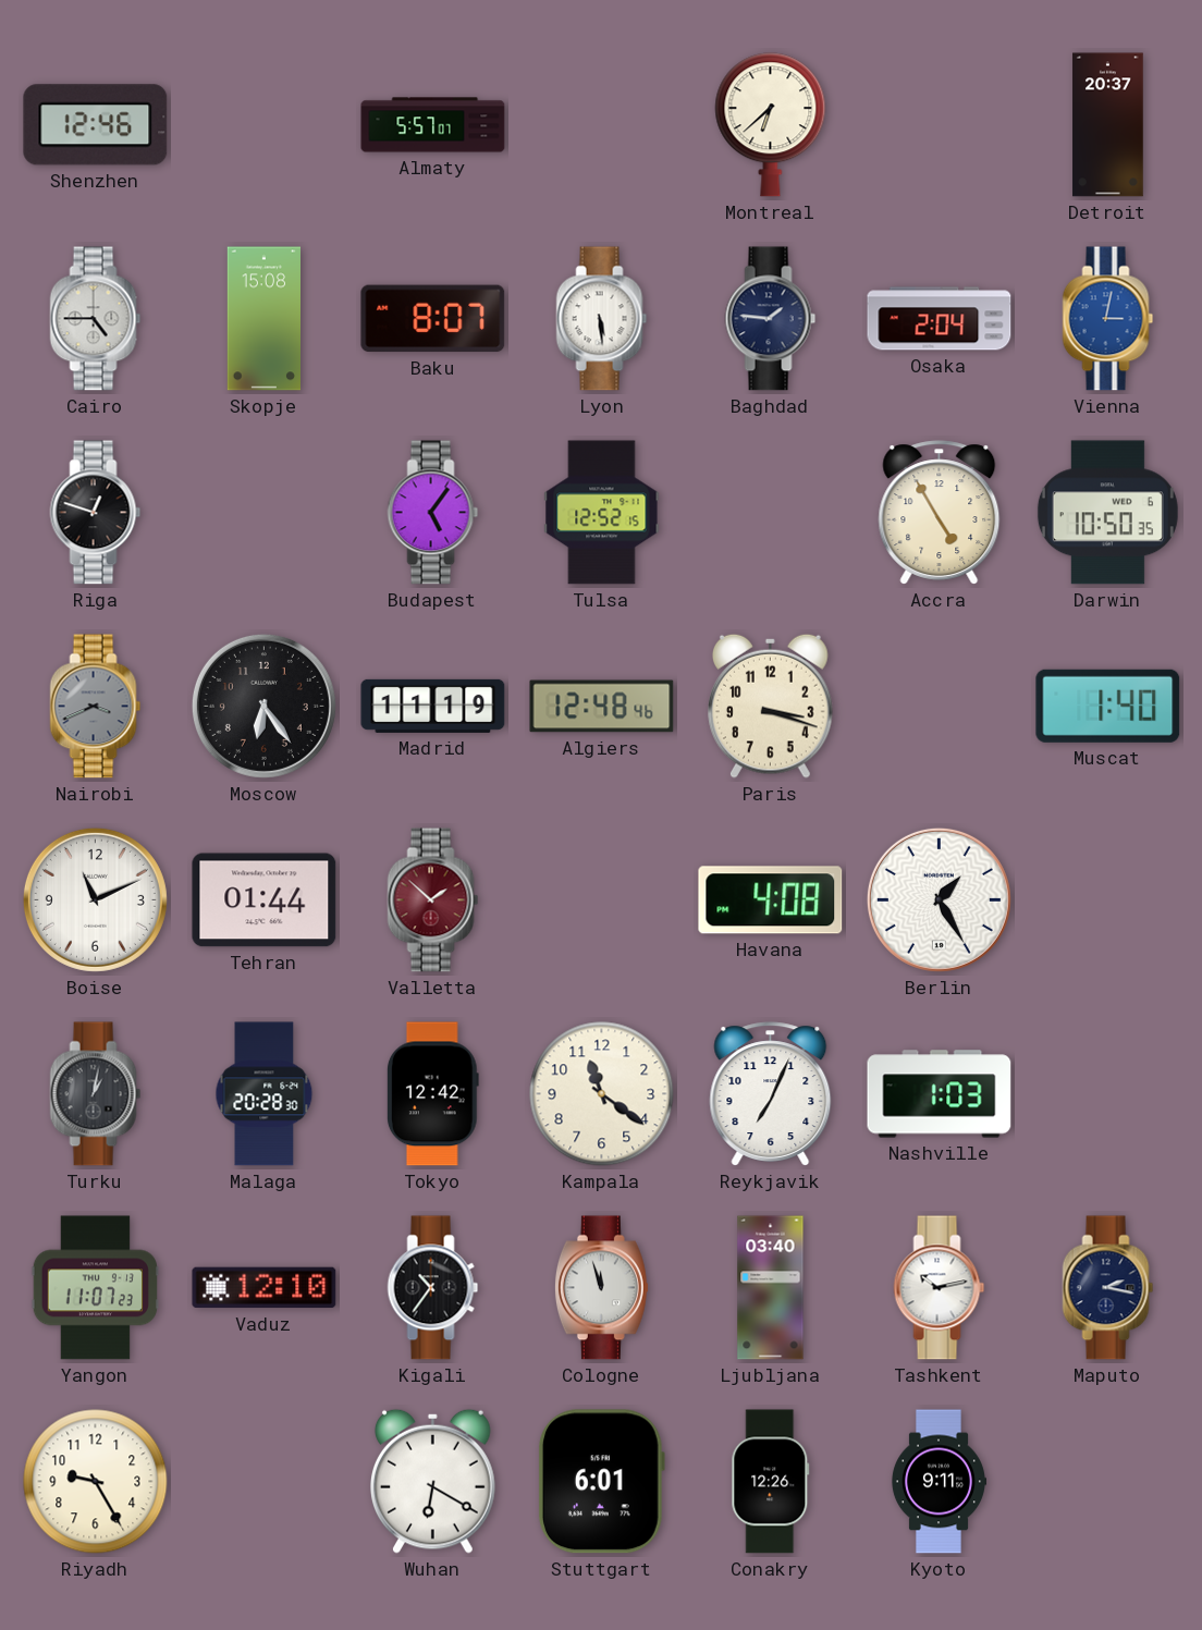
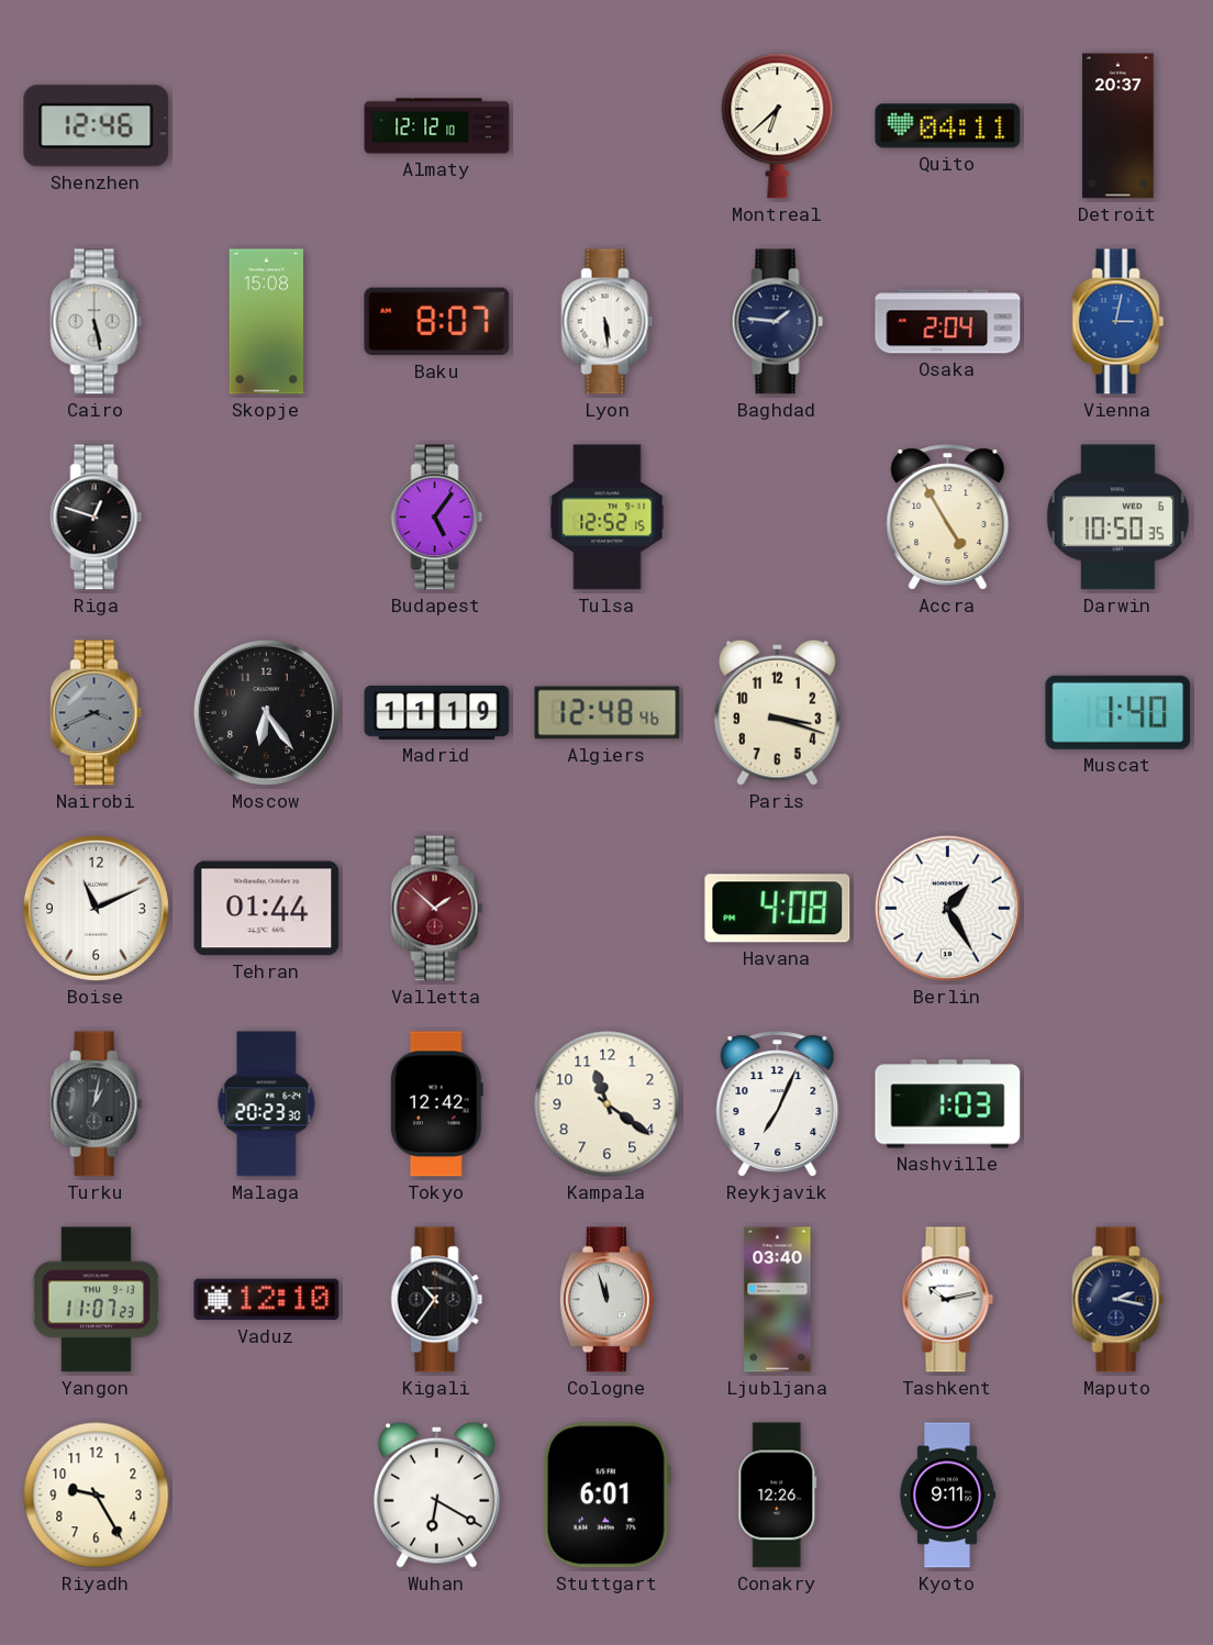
Almaty: 5:57 -> 12:12 (437, 126)
Quito: none -> 04:11 (948, 126)
Cairo: 4:45 -> 5:28 (97, 322)
Malaga: 20:28 -> 20:23 (267, 1104)
